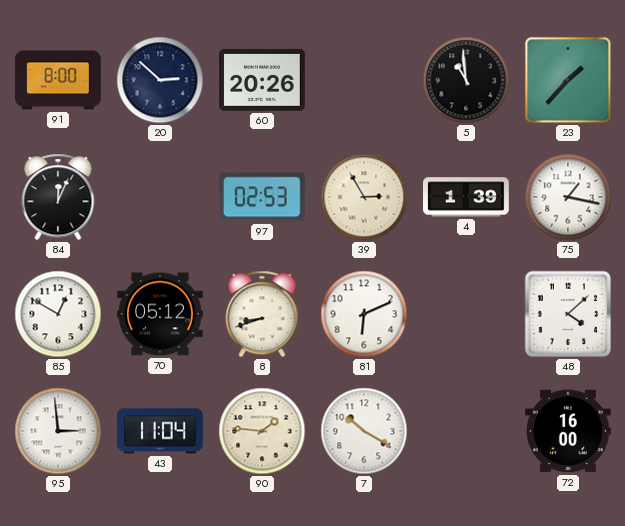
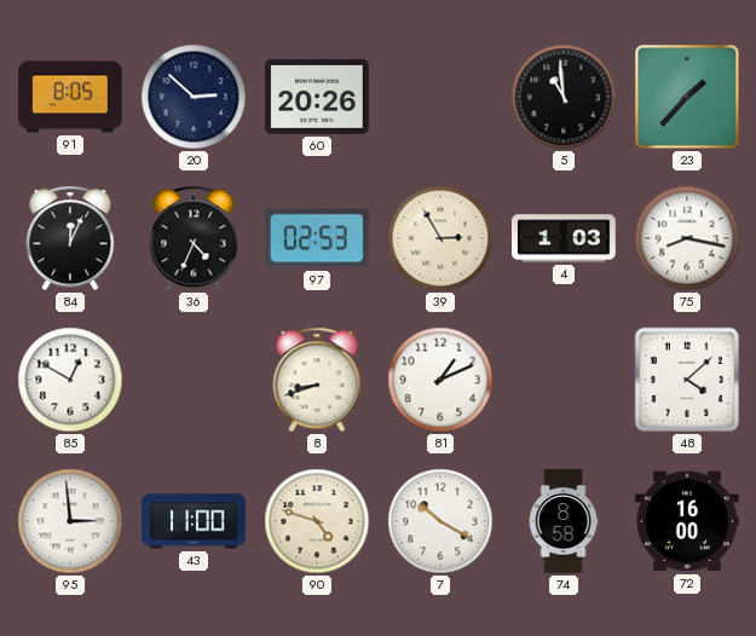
91: 8:00 -> 8:05 (71, 97)
36: none -> 4:34 (194, 238)
4: 1:39 -> 1:03 (565, 238)
75: 1:17 -> 8:17 (687, 238)
70: 05:12 -> none (161, 314)
81: 6:11 -> 1:11 (440, 380)
43: 11:04 -> 11:00 (195, 521)
90: 1:46 -> 4:48 (317, 521)
74: none -> 8:58 (564, 521)
